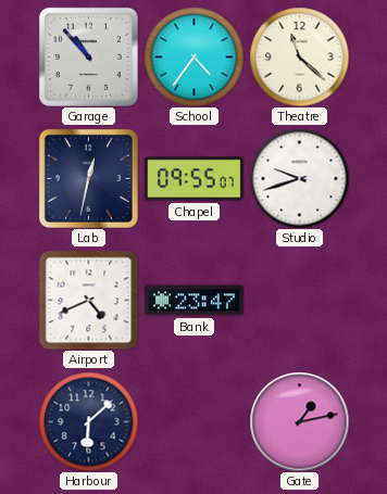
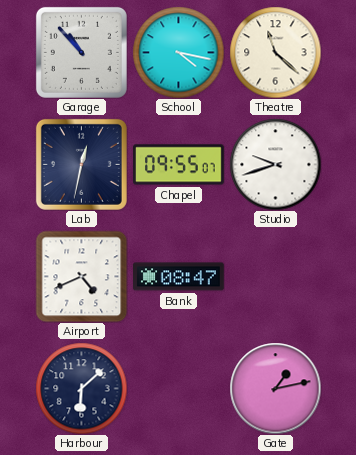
School: 4:36 -> 4:17 (178, 52)
Bank: 23:47 -> 08:47 (179, 277)
